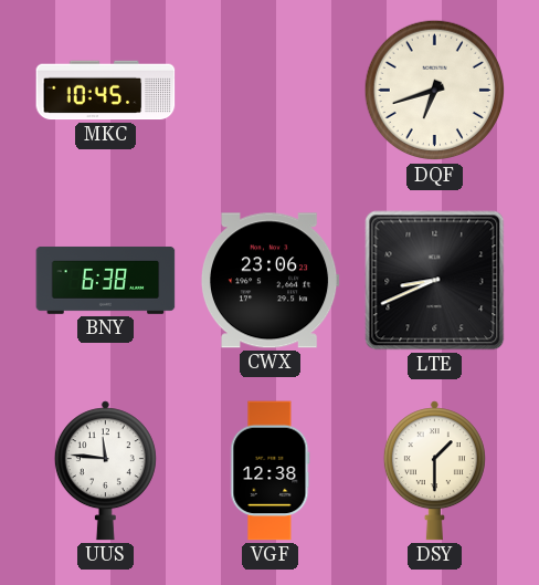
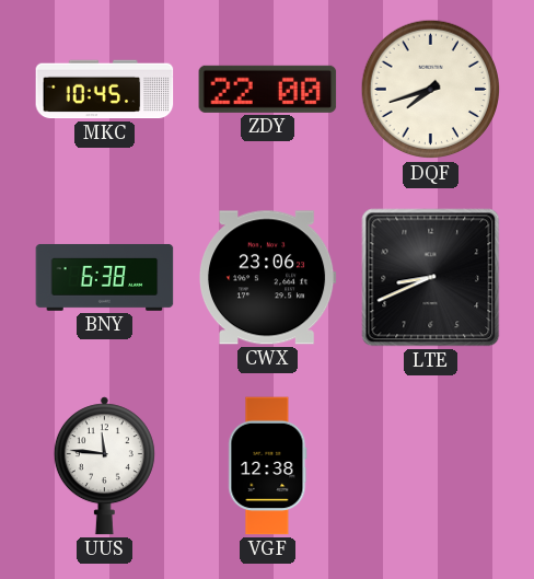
ZDY: none -> 22:00 (268, 89)
DQF: 6:42 -> 7:42 (431, 90)
DSY: 1:30 -> none (434, 471)
